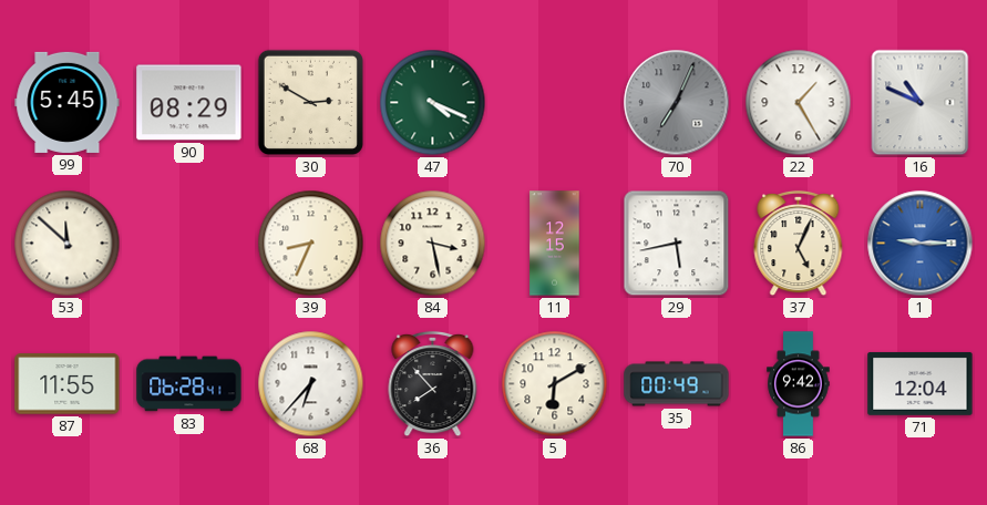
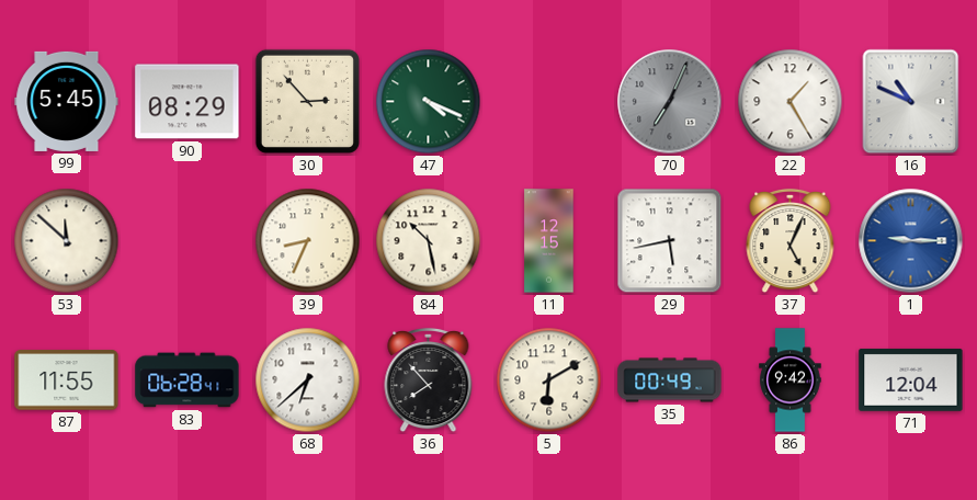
30: 2:50 -> 2:53 (307, 101)
84: 3:28 -> 10:28 (429, 241)
68: 6:37 -> 6:38 (308, 380)
